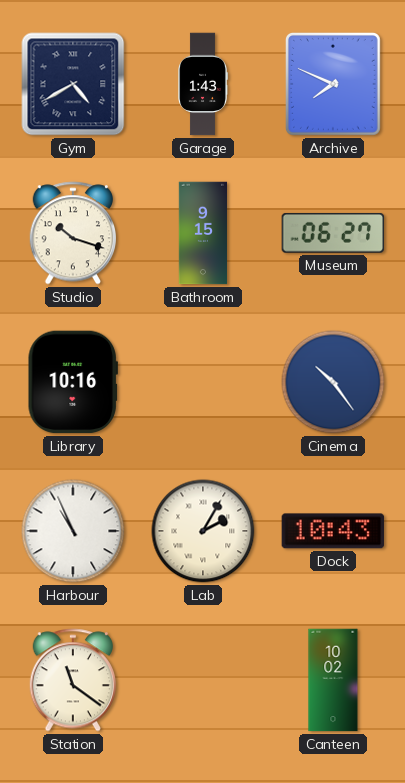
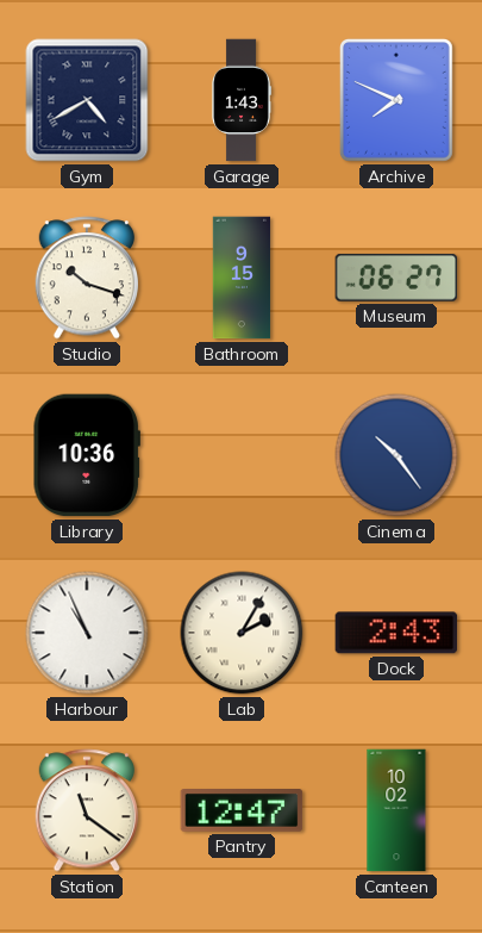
Library: 10:16 -> 10:36 (87, 455)
Dock: 10:43 -> 2:43 (396, 633)
Pantry: none -> 12:47 (242, 811)
